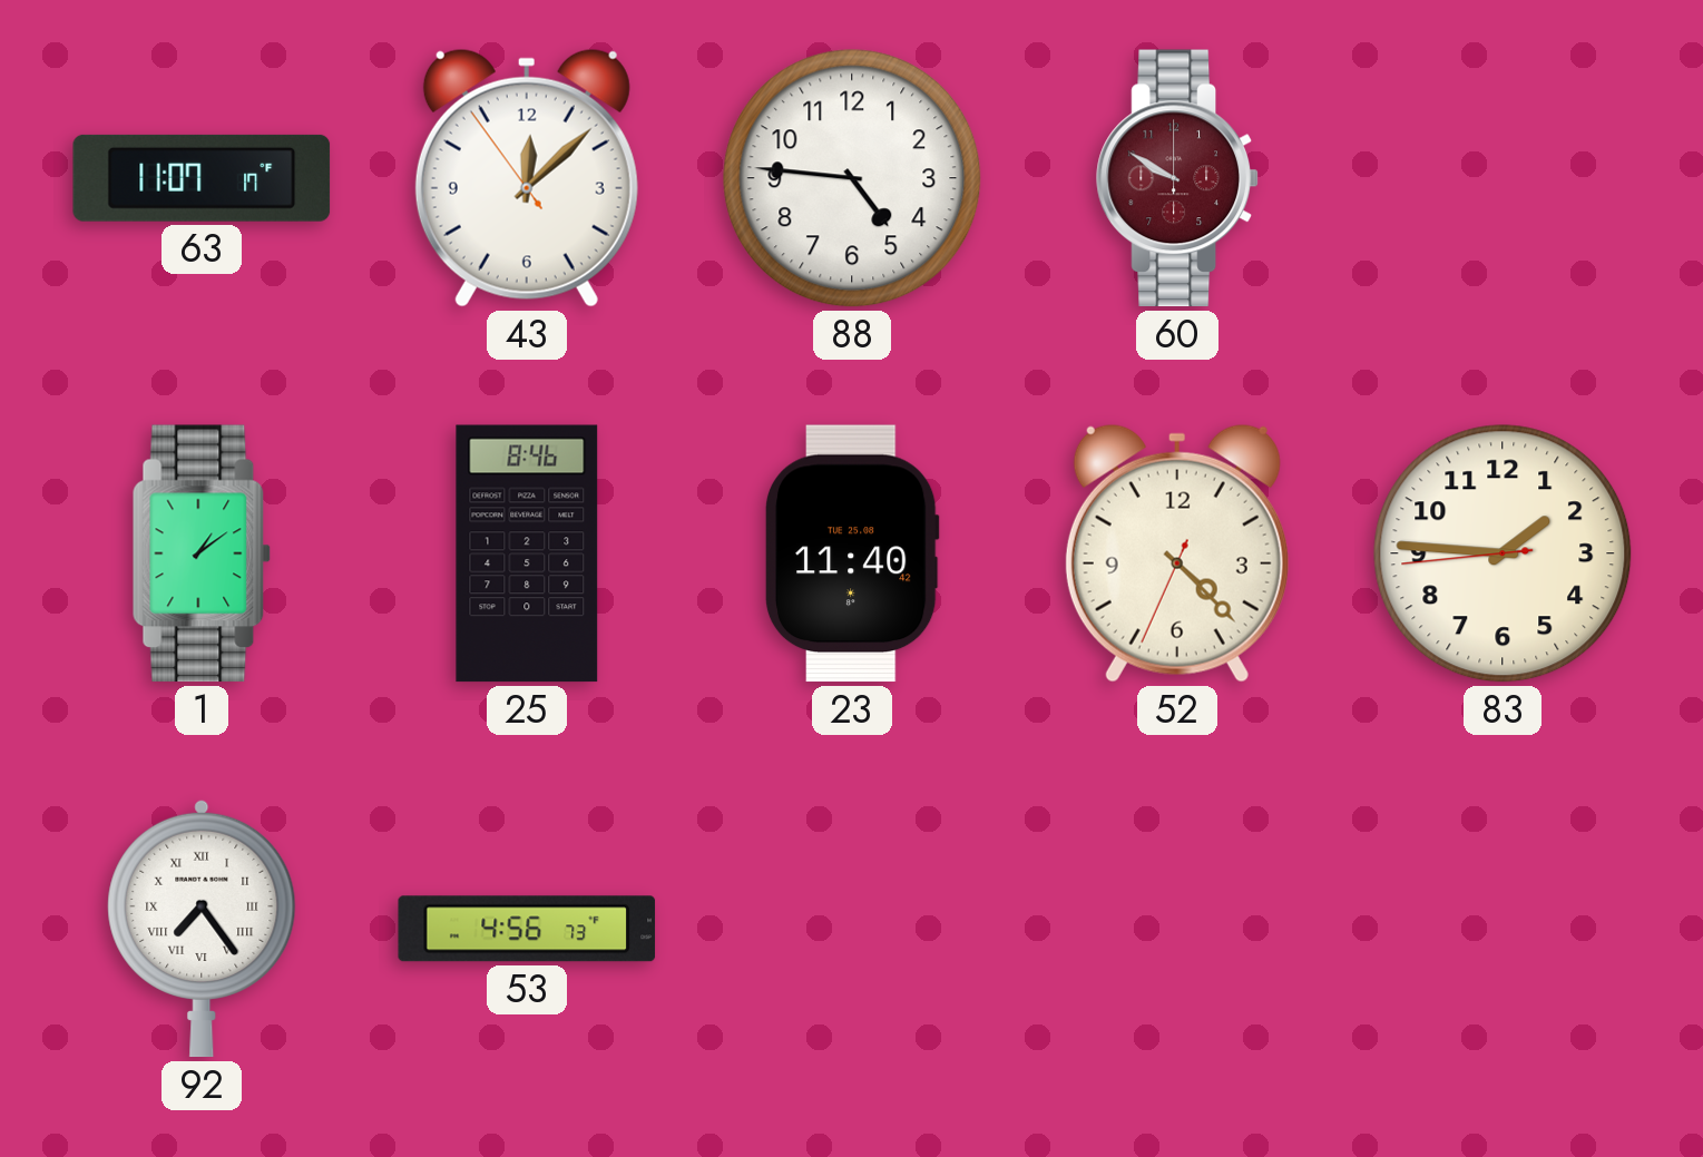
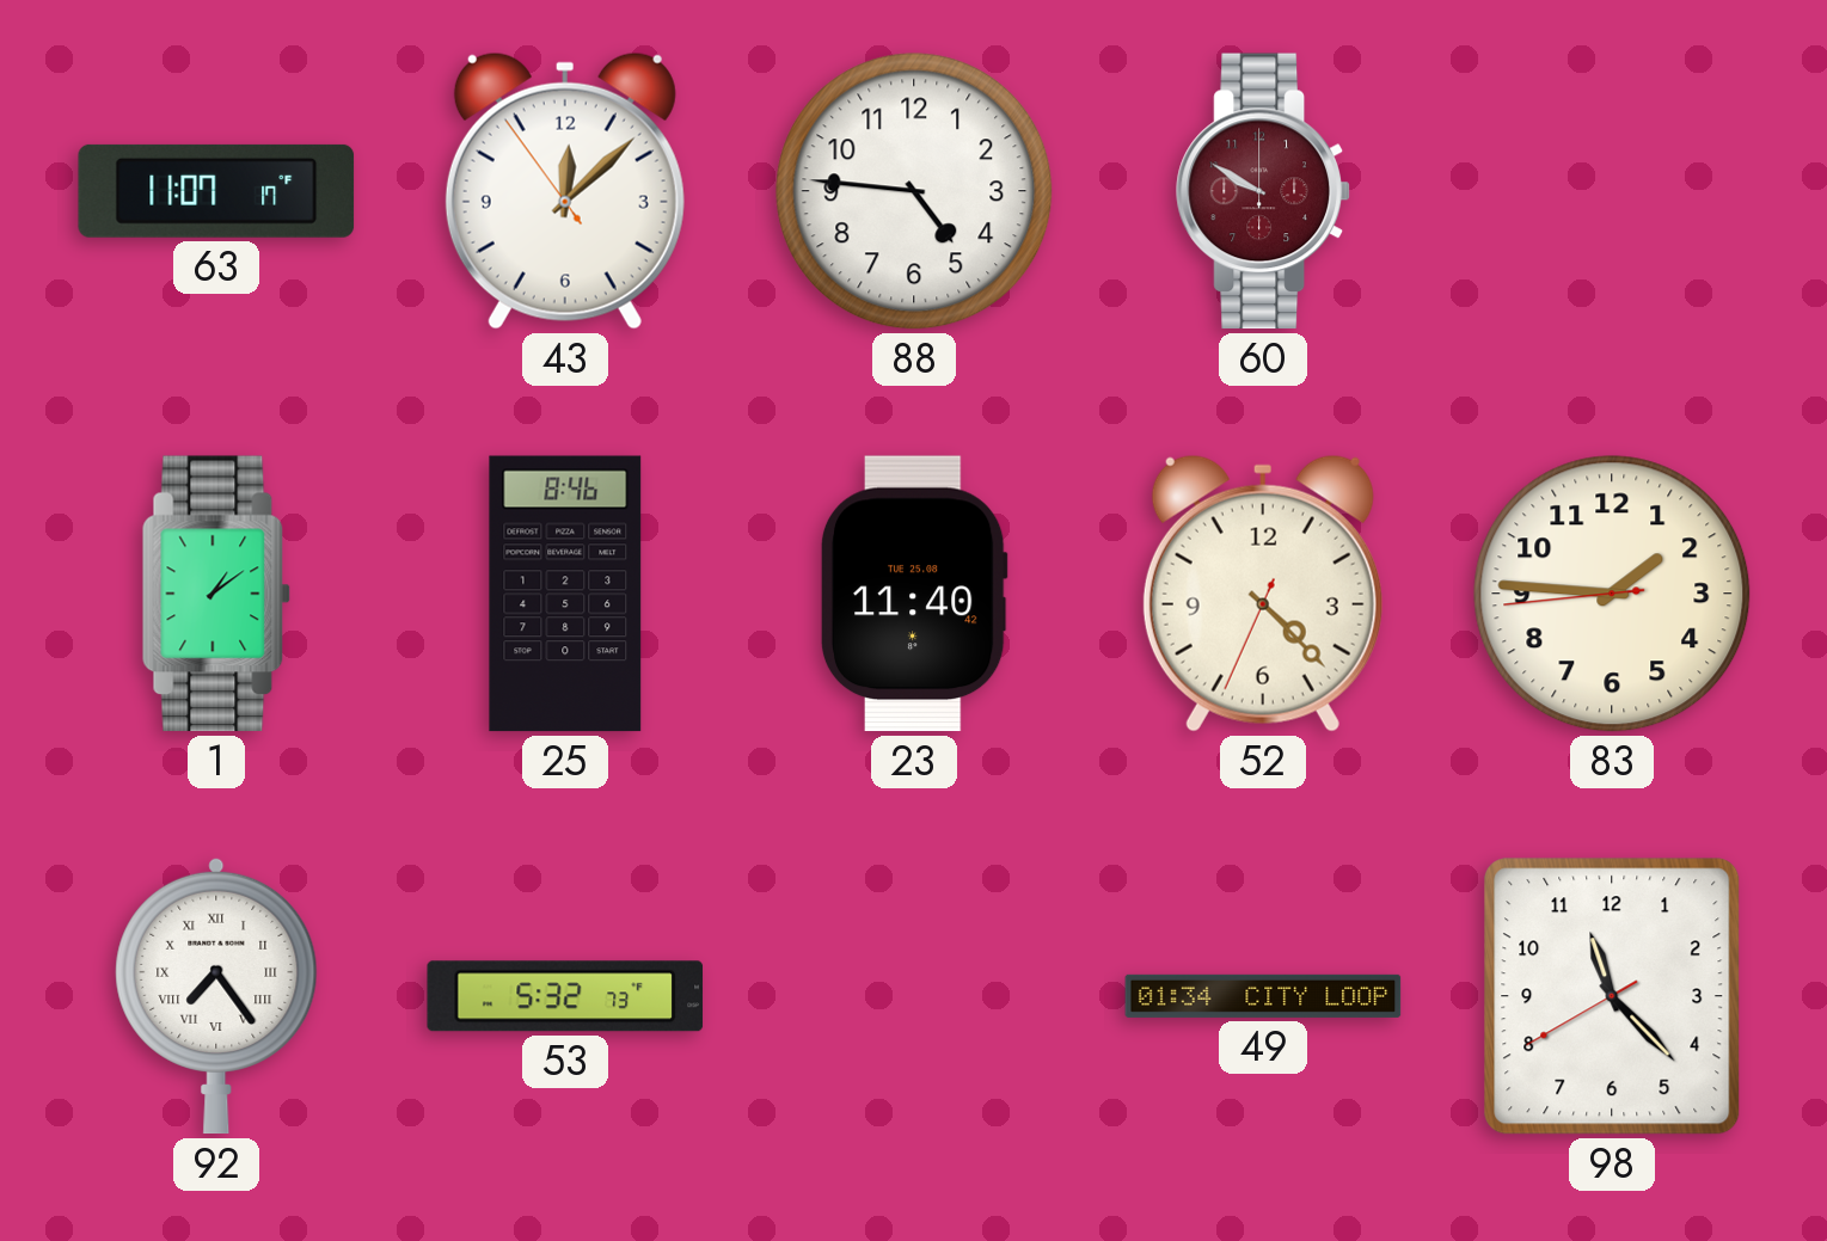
53: 4:56 -> 5:32 (565, 996)
49: none -> 01:34 (1263, 996)
98: none -> 11:22 (1612, 996)
